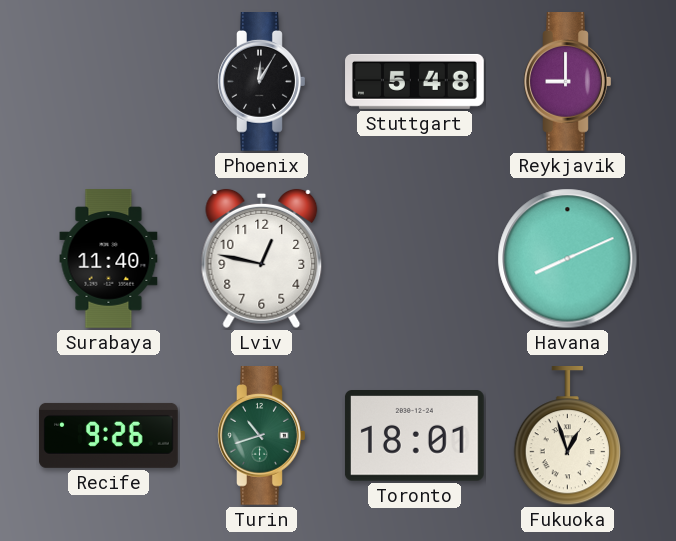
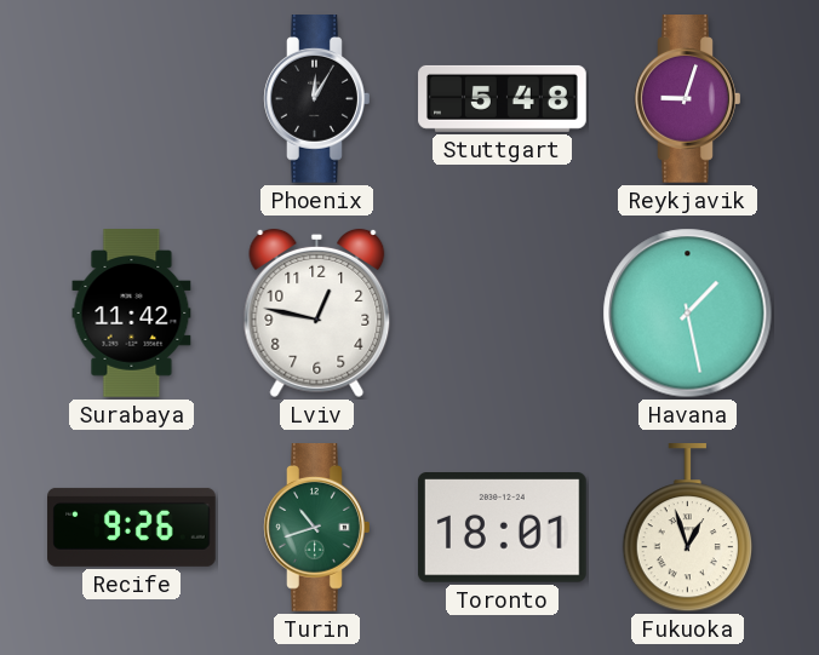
Reykjavik: 9:00 -> 9:03 (688, 99)
Surabaya: 11:40 -> 11:42 (132, 314)
Havana: 8:11 -> 1:28 (688, 314)
